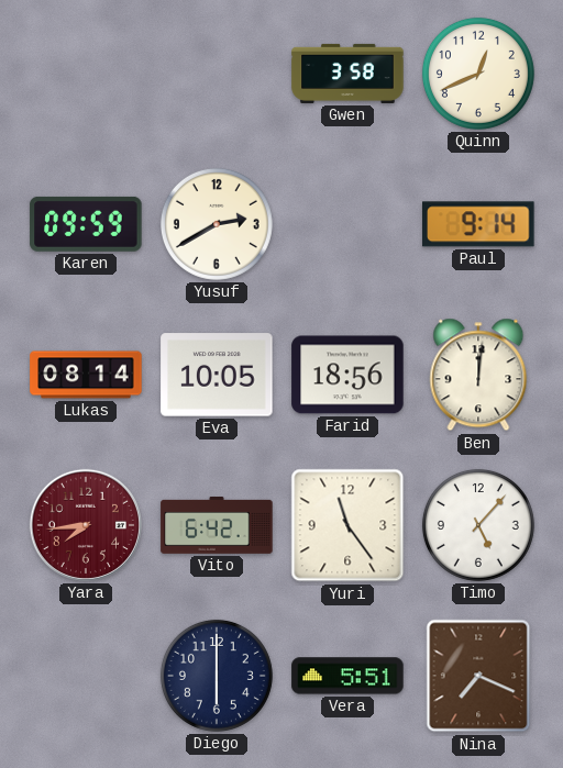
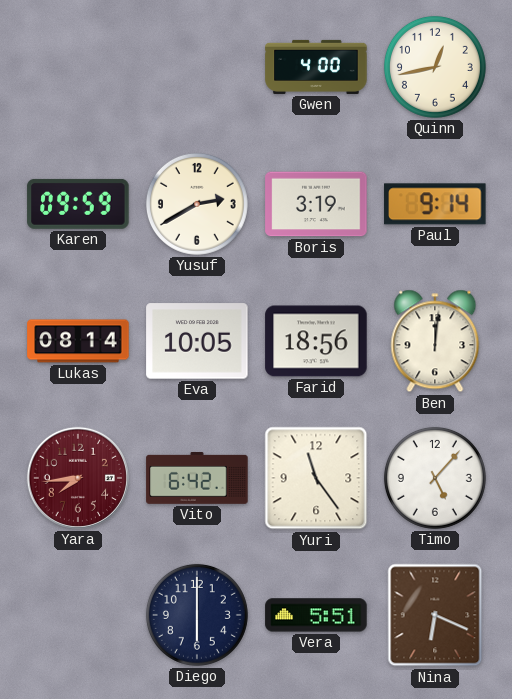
Gwen: 3:58 -> 4:00 (316, 67)
Quinn: 12:41 -> 12:43 (435, 67)
Boris: none -> 3:19 (316, 204)
Nina: 7:19 -> 6:19 (435, 615)
